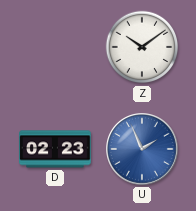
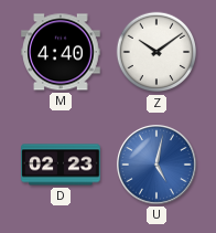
M: none -> 4:40 (61, 52)
U: 1:56 -> 5:02 (158, 166)
